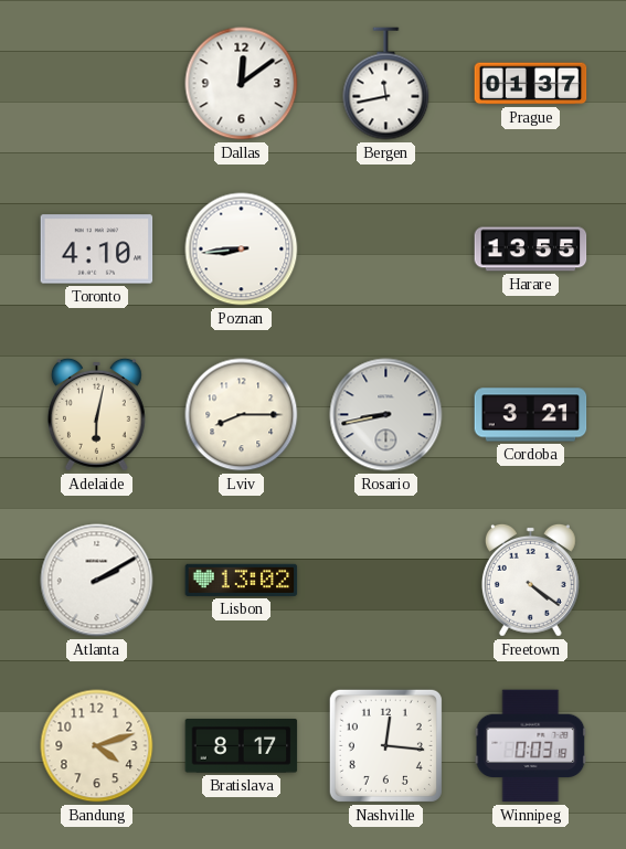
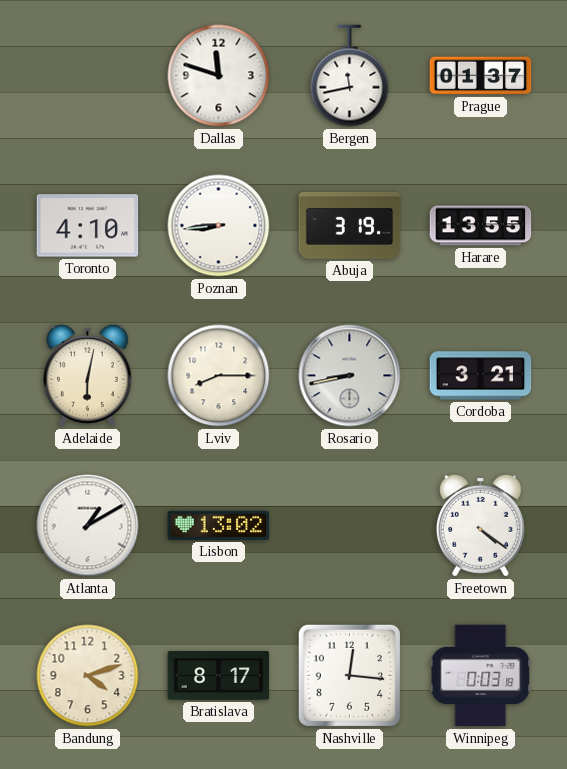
Dallas: 12:09 -> 11:48 (219, 76)
Abuja: none -> 3:19 (350, 225)
Atlanta: 2:10 -> 1:10 (88, 526)
